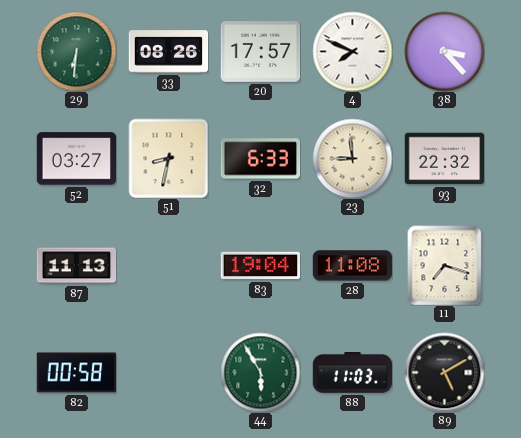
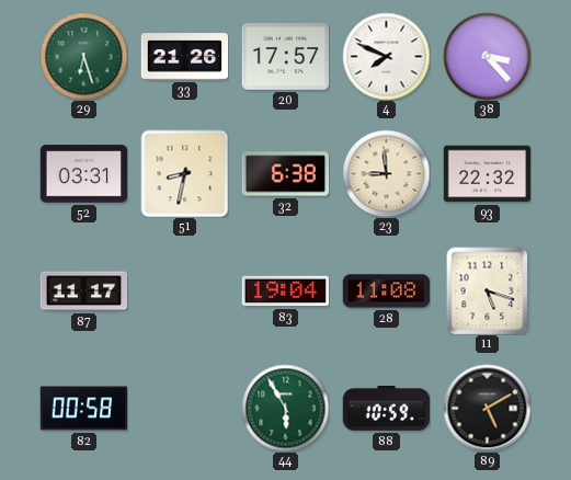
29: 6:31 -> 6:27 (83, 56)
33: 08:26 -> 21:26 (184, 57)
52: 03:27 -> 03:31 (83, 174)
32: 6:33 -> 6:38 (285, 174)
87: 11:13 -> 11:17 (83, 292)
11: 7:18 -> 5:18 (488, 290)
88: 11:03 -> 10:59 (386, 409)
